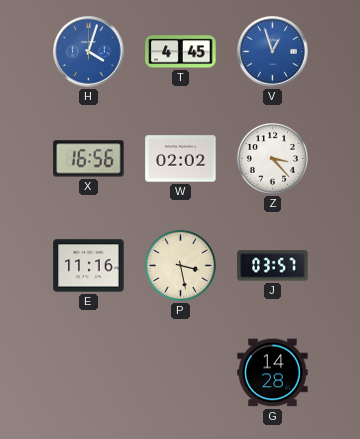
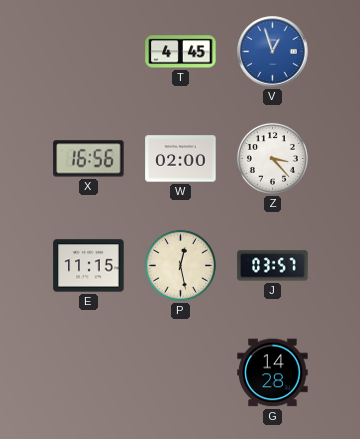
H: 4:03 -> none (89, 52)
W: 02:02 -> 02:00 (181, 159)
E: 11:16 -> 11:15 (89, 266)
P: 3:28 -> 12:28 (180, 265)
